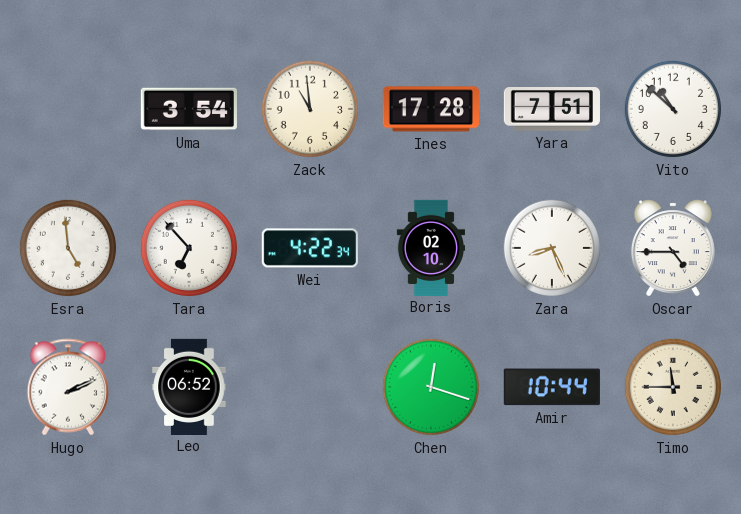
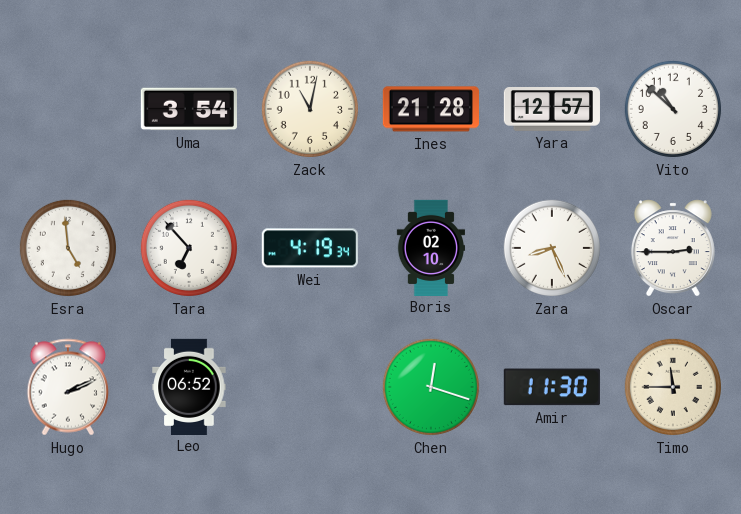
Zack: 10:59 -> 11:02 (310, 109)
Ines: 17:28 -> 21:28 (431, 109)
Yara: 7:51 -> 12:57 (552, 110)
Wei: 4:22 -> 4:19 (310, 248)
Oscar: 4:45 -> 2:45 (673, 248)
Amir: 10:44 -> 11:30 (552, 387)
